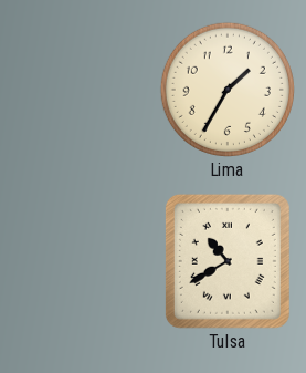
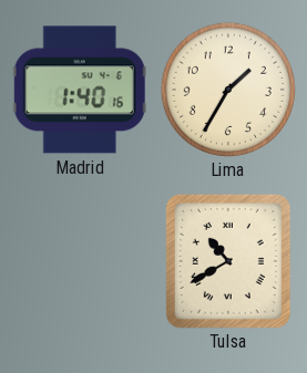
Madrid: none -> 1:40 (80, 90)
